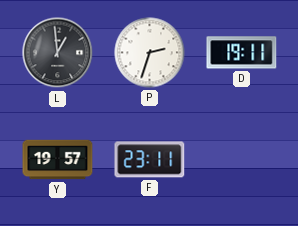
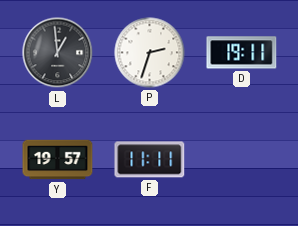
F: 23:11 -> 11:11 (150, 160)
